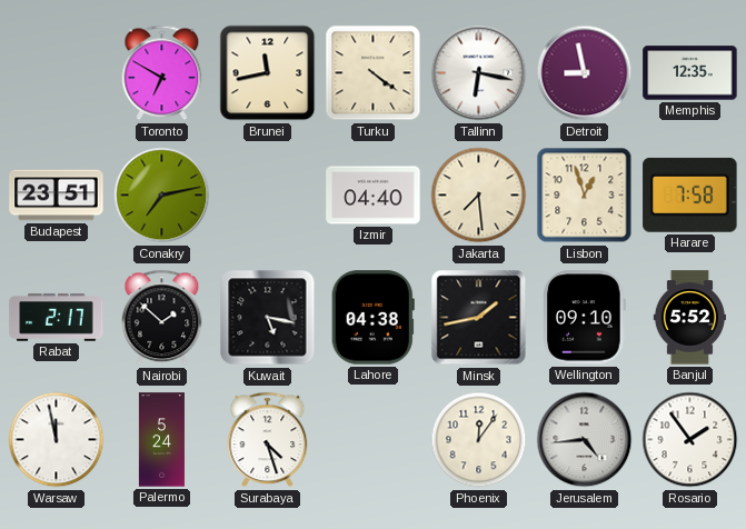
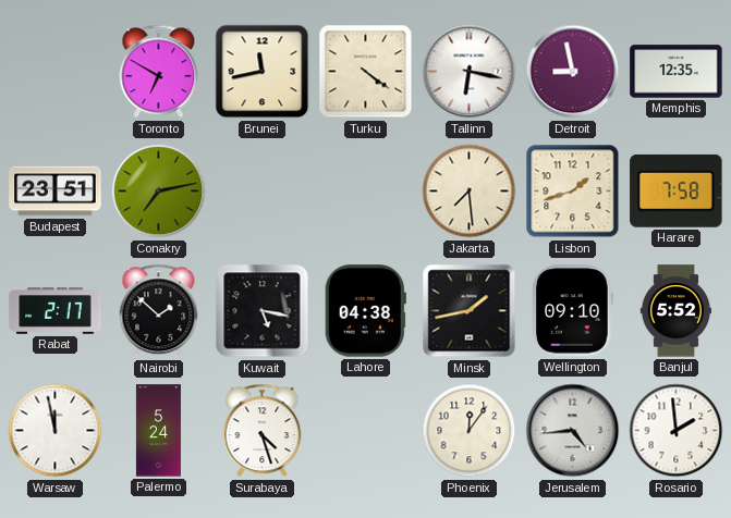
Izmir: 04:40 -> none (374, 196)
Lisbon: 12:57 -> 1:42 (573, 192)
Rosario: 1:54 -> 1:59 (677, 431)
